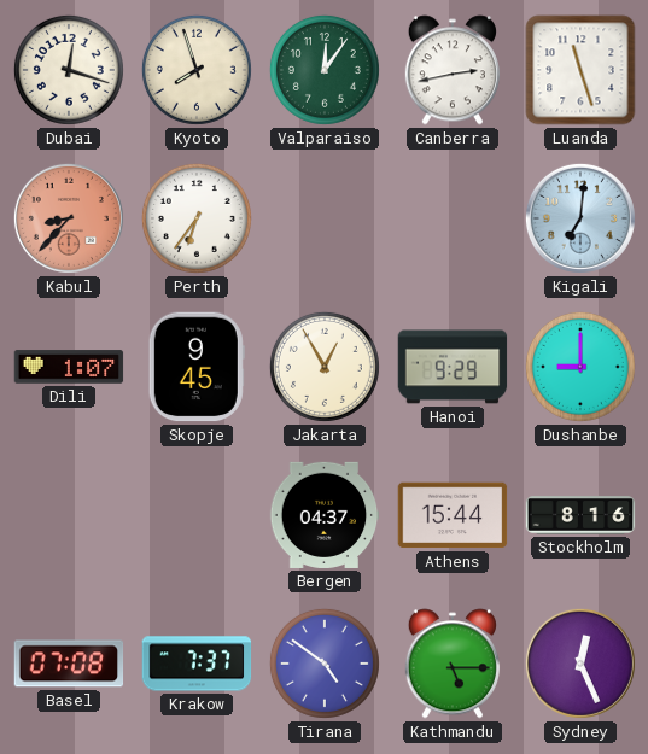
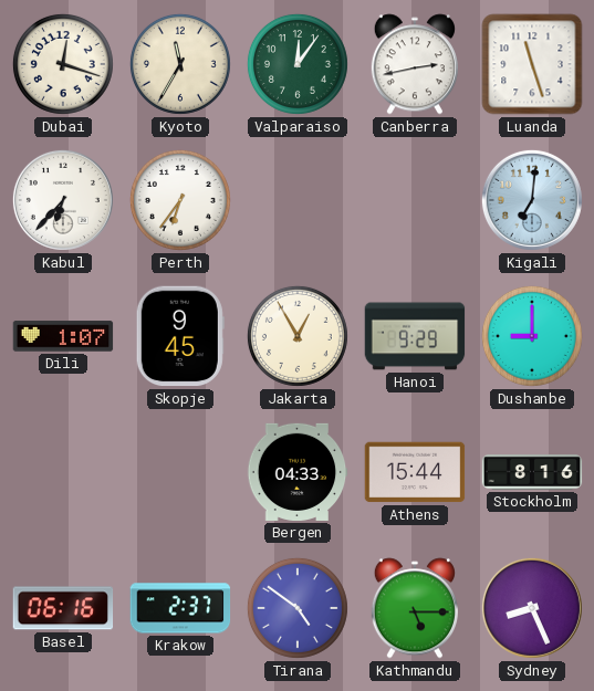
Kyoto: 7:57 -> 11:35 (180, 64)
Kabul: 8:37 -> 6:37 (63, 200)
Kabul dial: salmon -> white (63, 200)
Bergen: 04:37 -> 04:33 (298, 472)
Basel: 07:08 -> 06:16 (63, 608)
Krakow: 7:37 -> 2:37 (180, 608)
Sydney: 12:26 -> 8:26 (532, 608)
